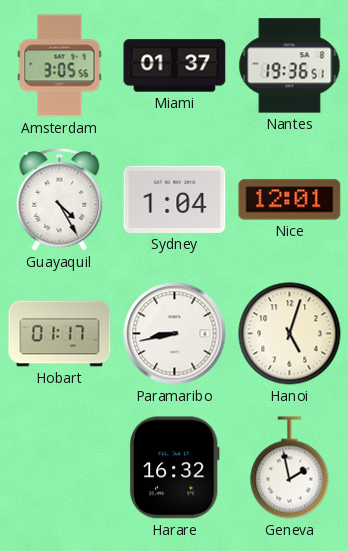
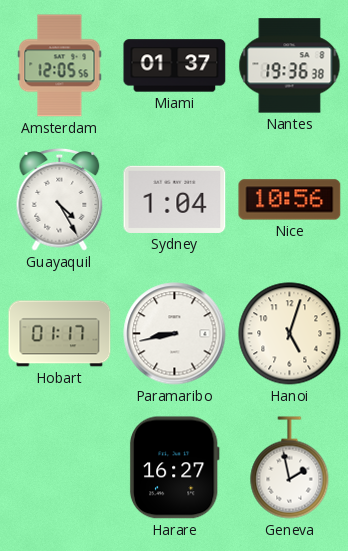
Amsterdam: 3:05 -> 12:05 (60, 66)
Nantes: 19:36:51 -> 19:36:38 (290, 66)
Nice: 12:01 -> 10:56 (290, 200)
Harare: 16:32 -> 16:27 (174, 468)
